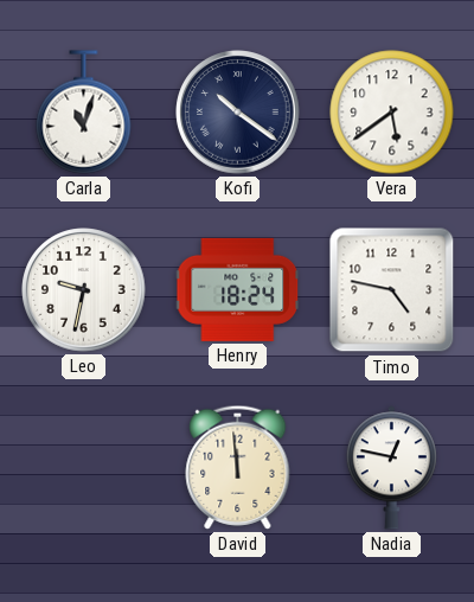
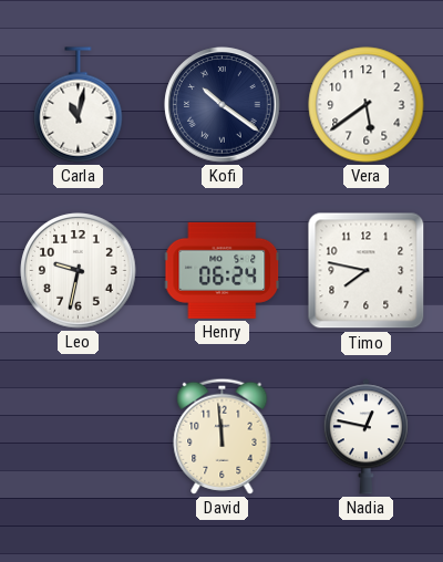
Carla: 11:03 -> 11:02 (79, 105)
Henry: 18:24 -> 06:24 (223, 270)
Timo: 4:47 -> 7:47 (367, 271)
